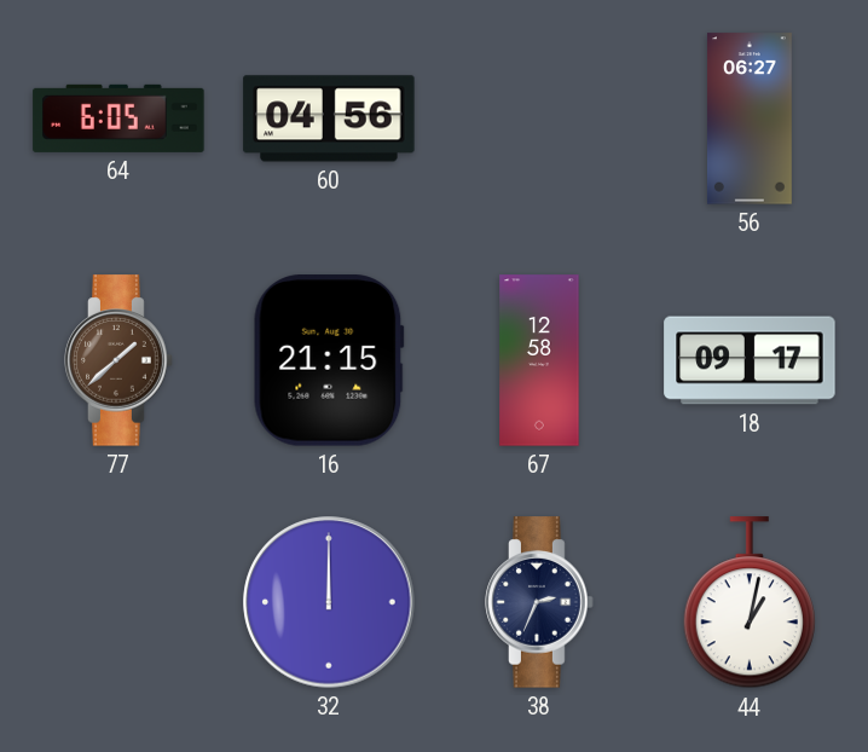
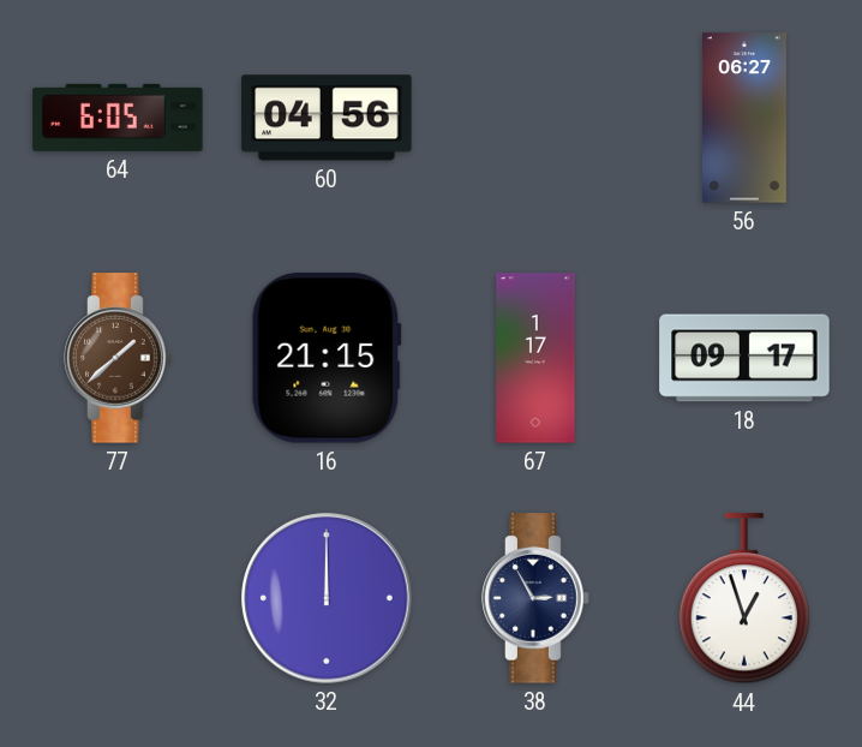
67: 12:58 -> 1:17 (535, 358)
38: 2:34 -> 2:55 (535, 598)
44: 1:02 -> 12:57 (744, 599)
